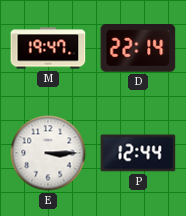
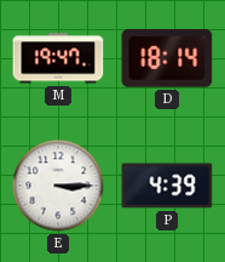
D: 22:14 -> 18:14 (167, 59)
P: 12:44 -> 4:39 (167, 186)
